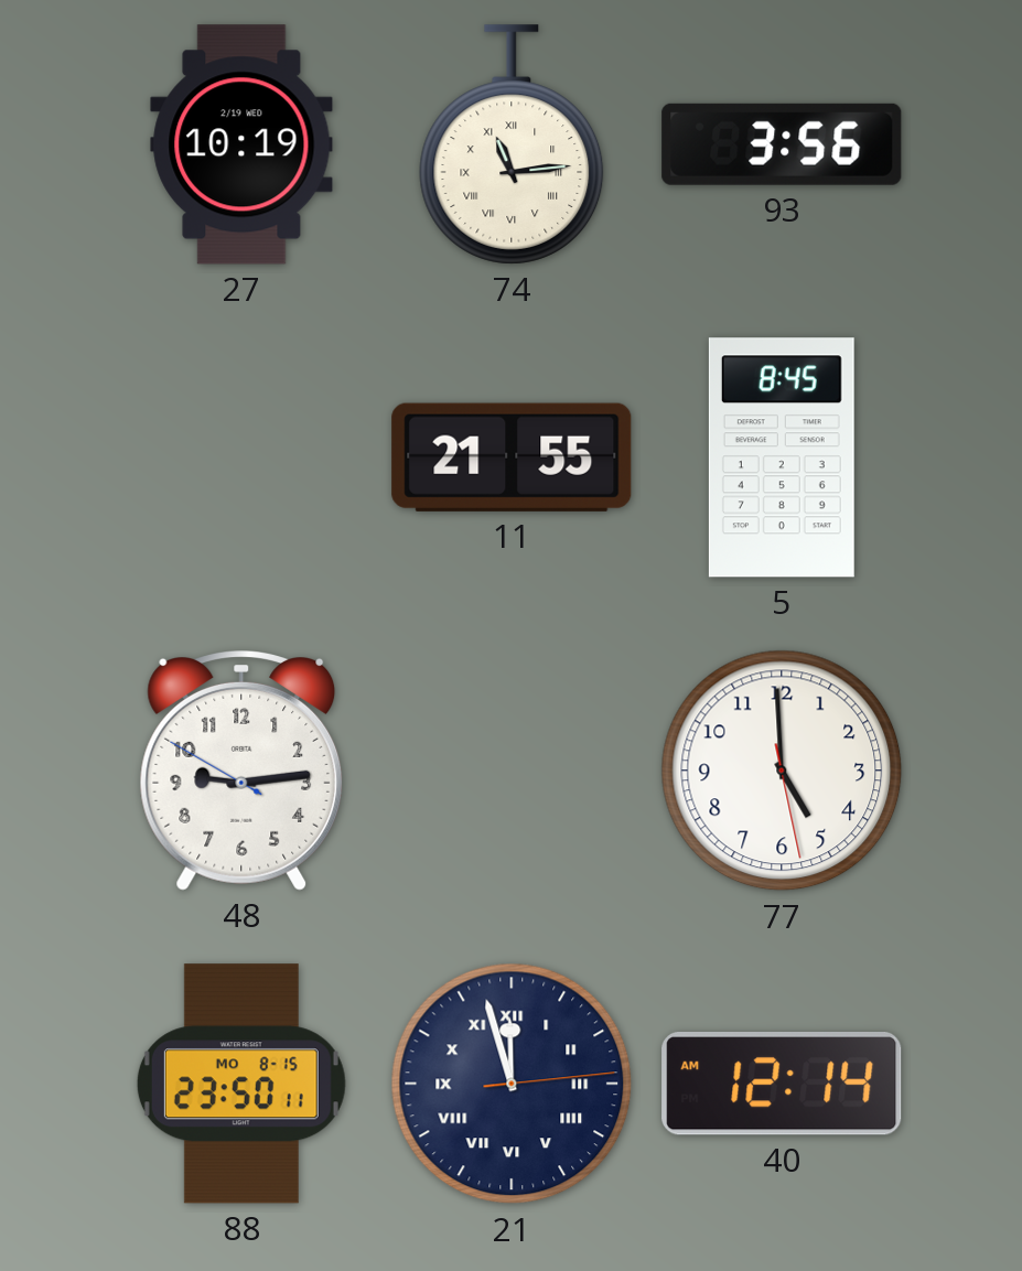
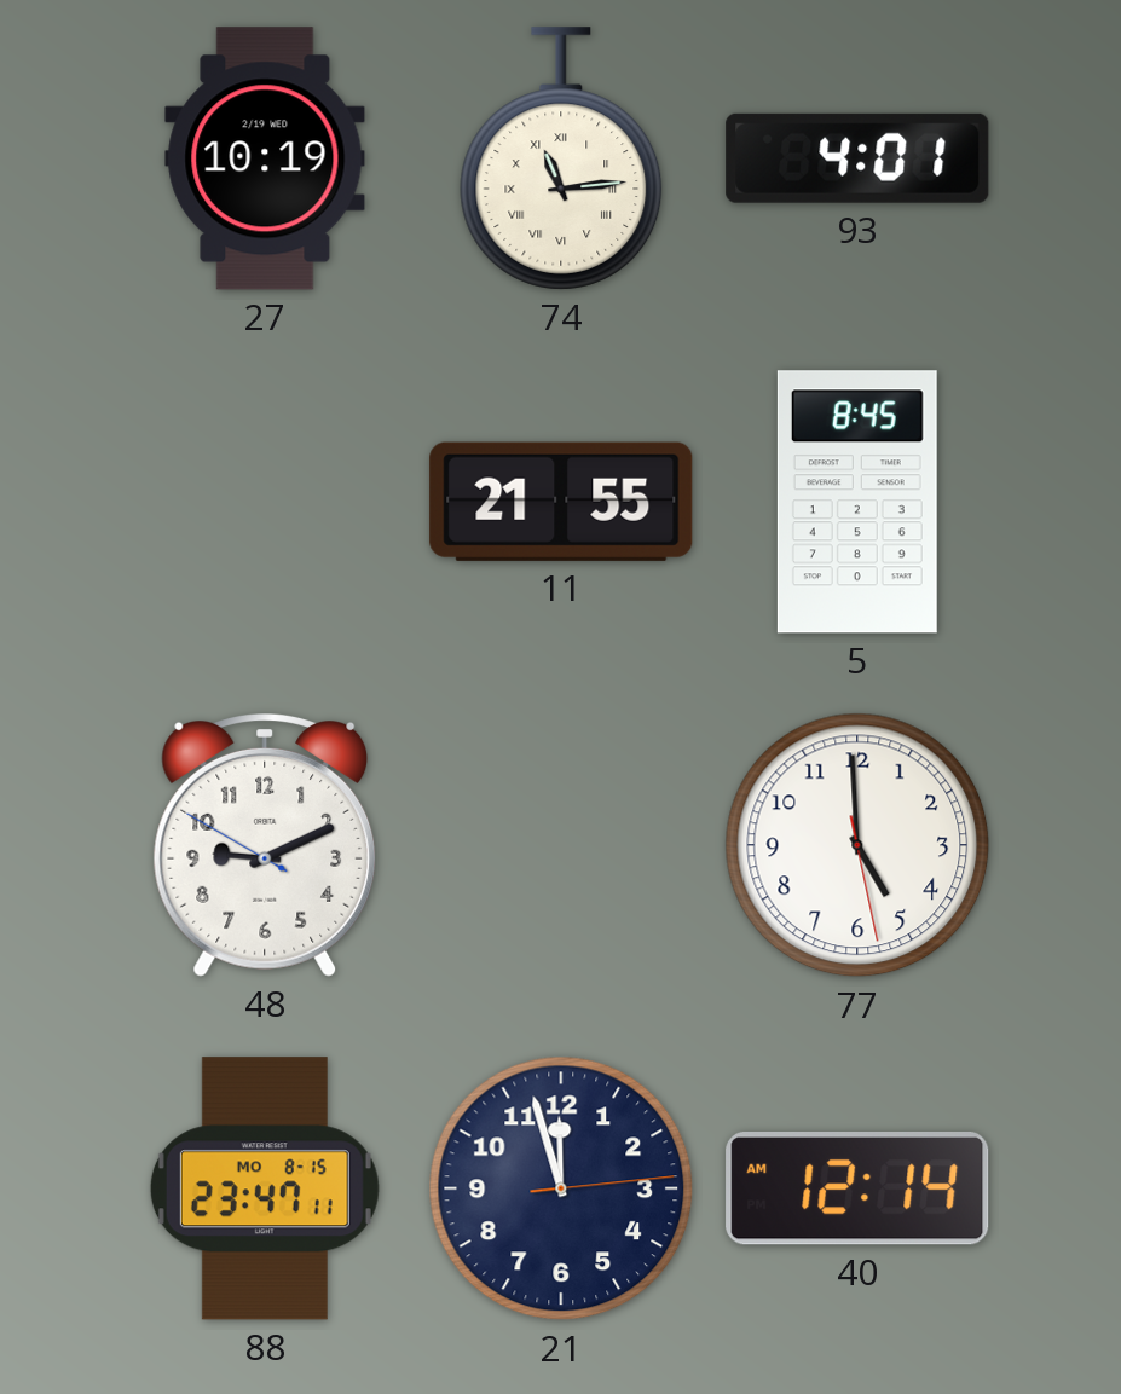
93: 3:56 -> 4:01 (857, 158)
48: 9:13 -> 9:10 (265, 846)
88: 23:50 -> 23:47 (265, 1188)
21 numerals: Roman -> Arabic (561, 1188)
